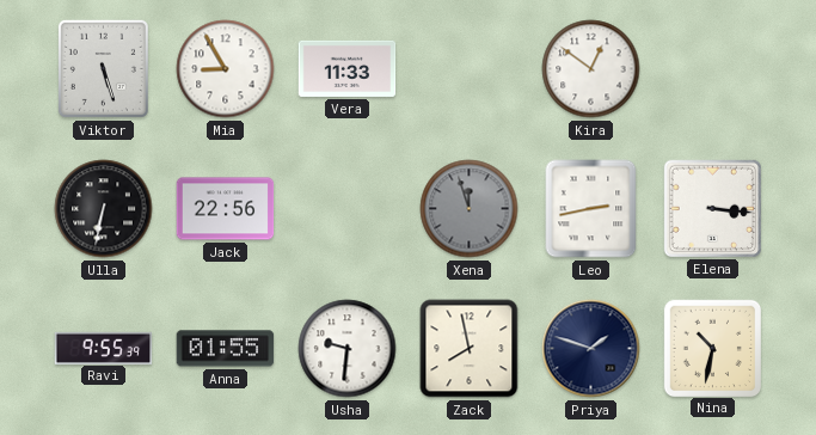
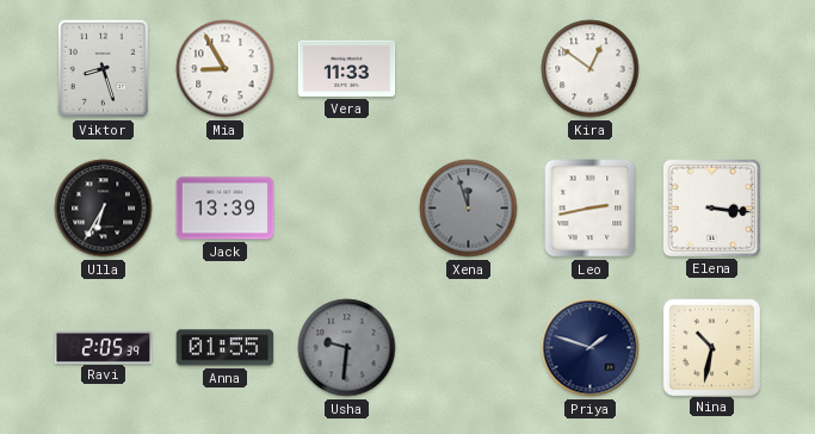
Viktor: 5:27 -> 8:27 (103, 68)
Ulla: 6:32 -> 6:35 (104, 209)
Jack: 22:56 -> 13:39 (226, 209)
Ravi: 9:55 -> 2:05 (104, 347)
Usha dial: white -> grey (347, 348)
Zack: 7:58 -> none (470, 349)
